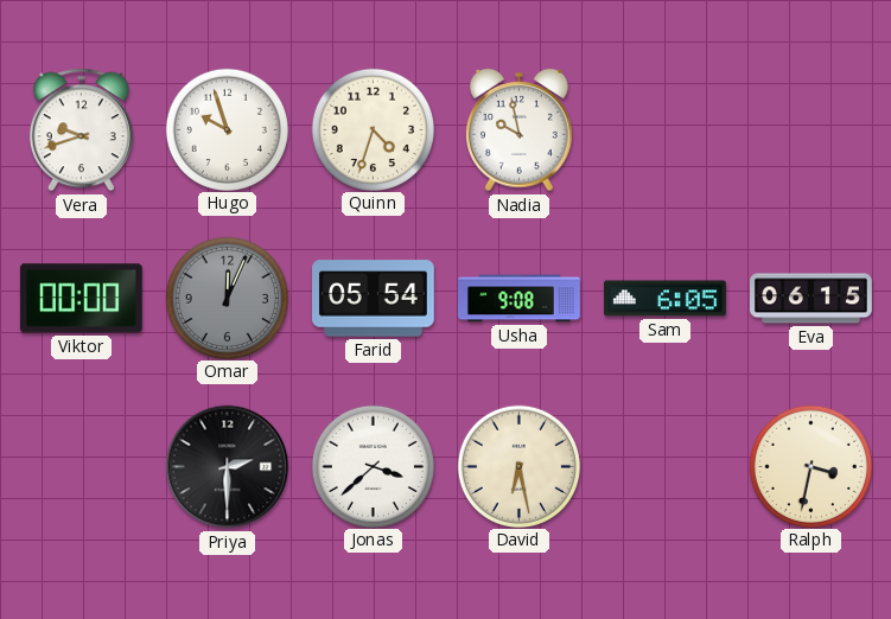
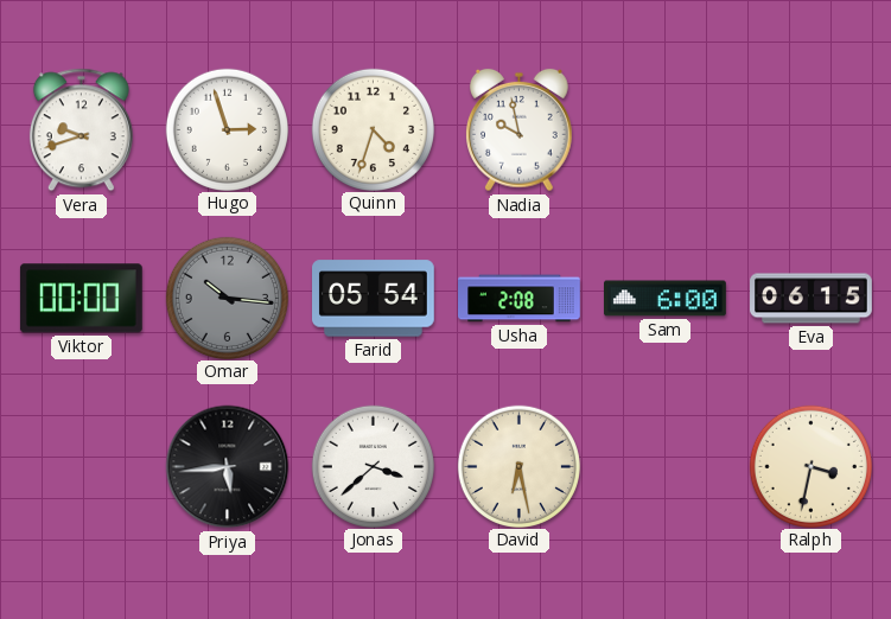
Hugo: 9:57 -> 2:57 (227, 129)
Omar: 12:04 -> 10:16 (227, 298)
Usha: 9:08 -> 2:08 (520, 299)
Sam: 6:05 -> 6:00 (666, 299)
Priya: 2:30 -> 5:44 (228, 467)
